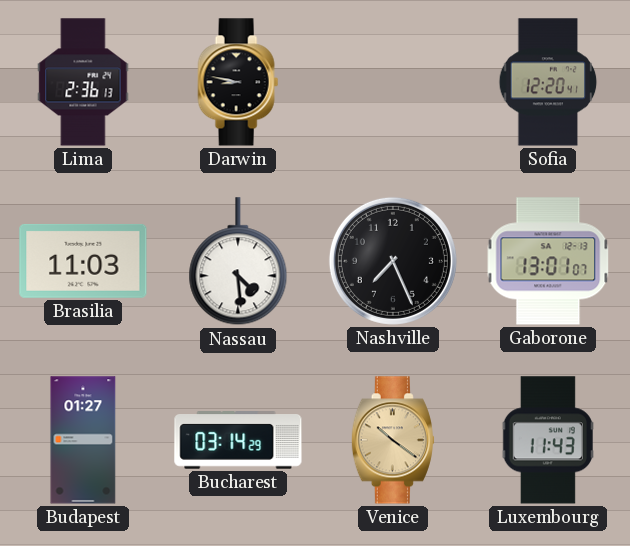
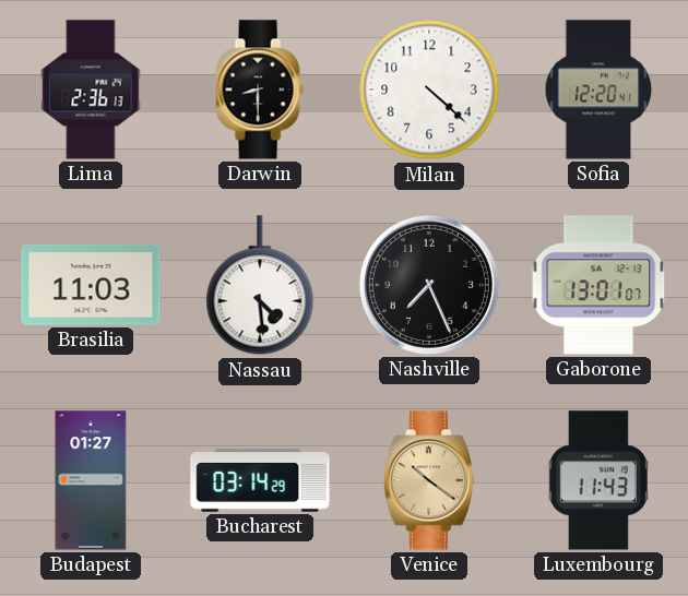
Darwin: 8:47 -> 8:30 (260, 90)
Milan: none -> 4:22 (429, 90)
